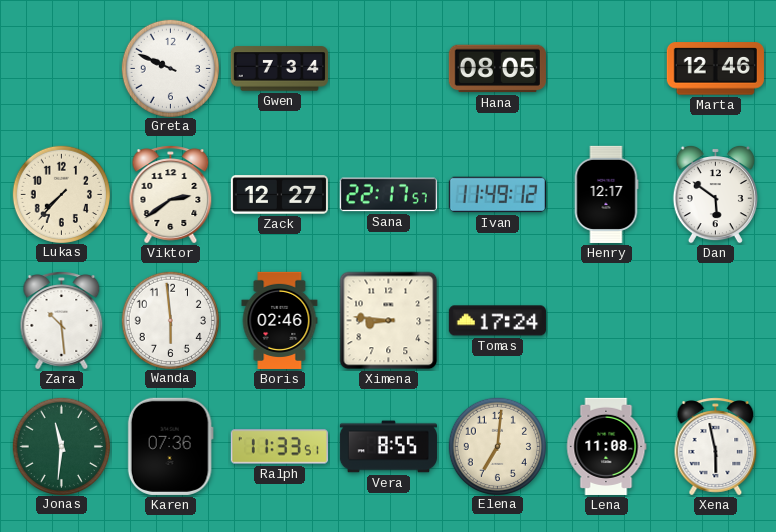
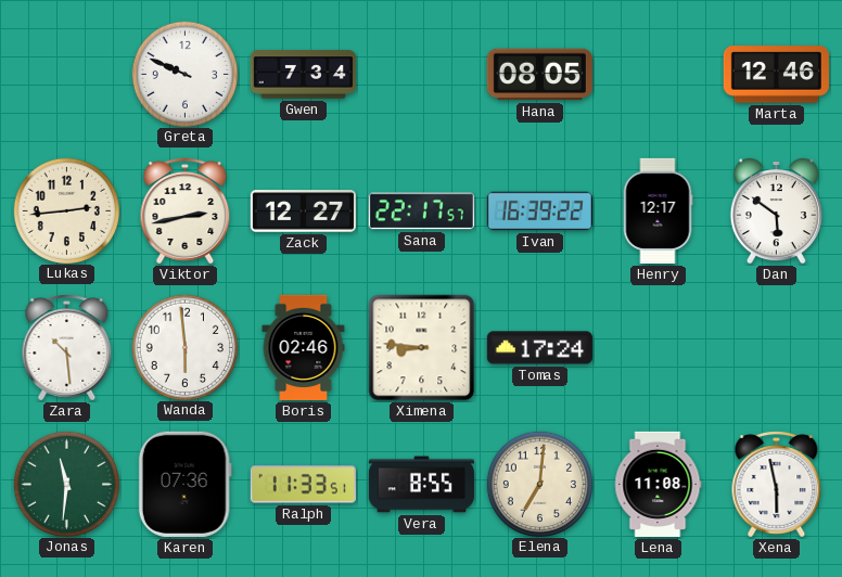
Lukas: 7:37 -> 2:44 (66, 210)
Viktor: 2:39 -> 2:43 (186, 211)
Ivan: 11:49 -> 16:39 (539, 211)
